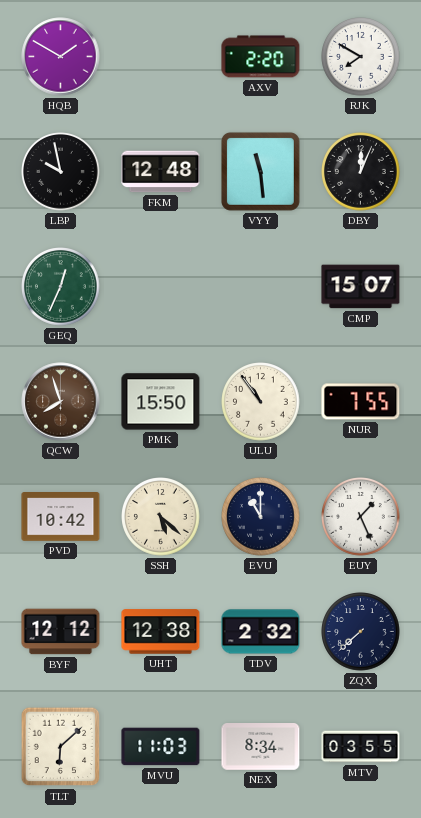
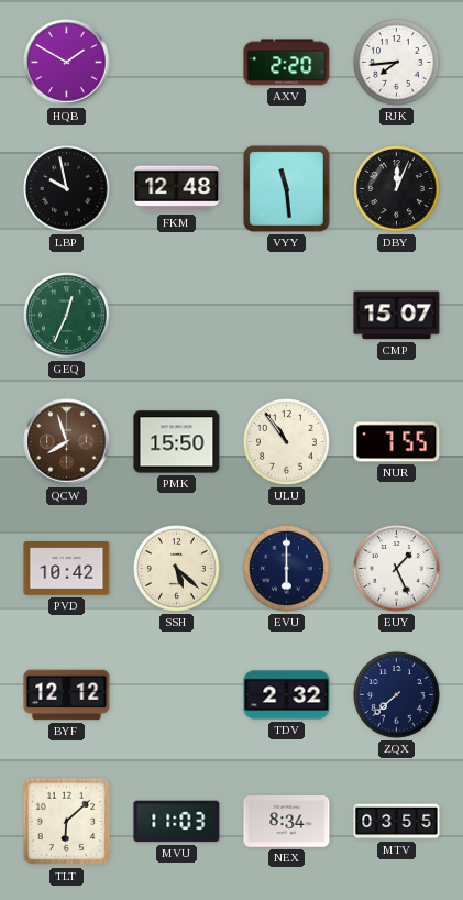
RJK: 7:50 -> 7:44 (397, 63)
EVU: 11:00 -> 6:00 (287, 569)
UHT: 12:38 -> none (161, 632)
